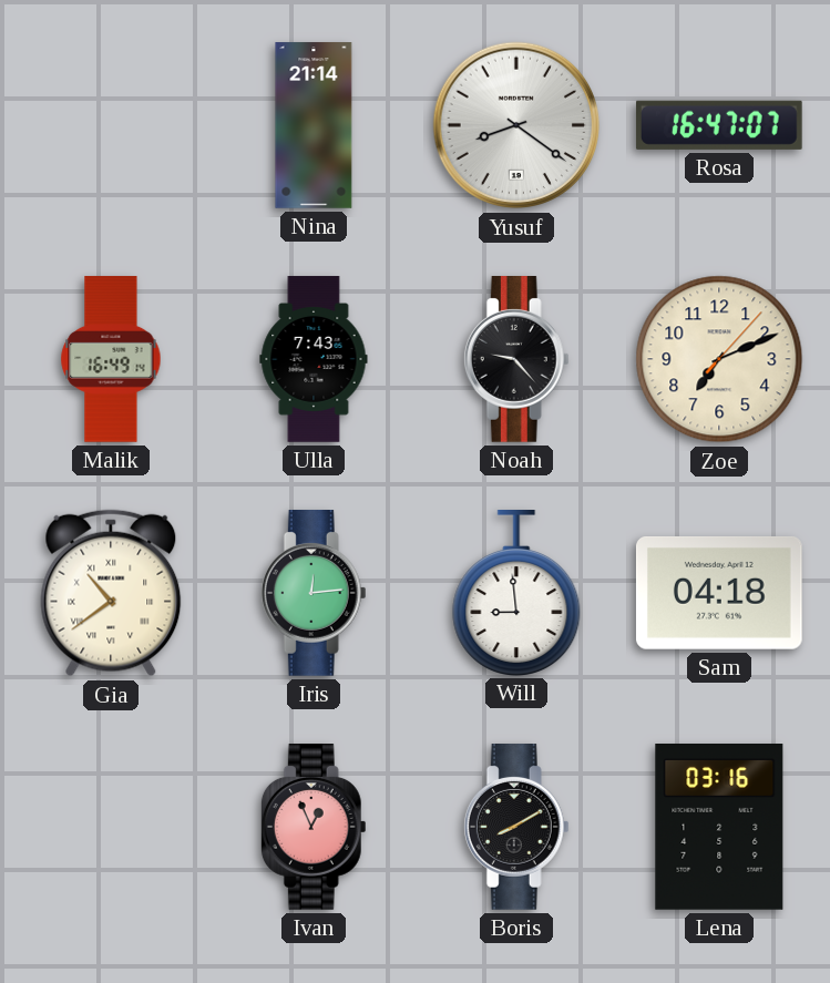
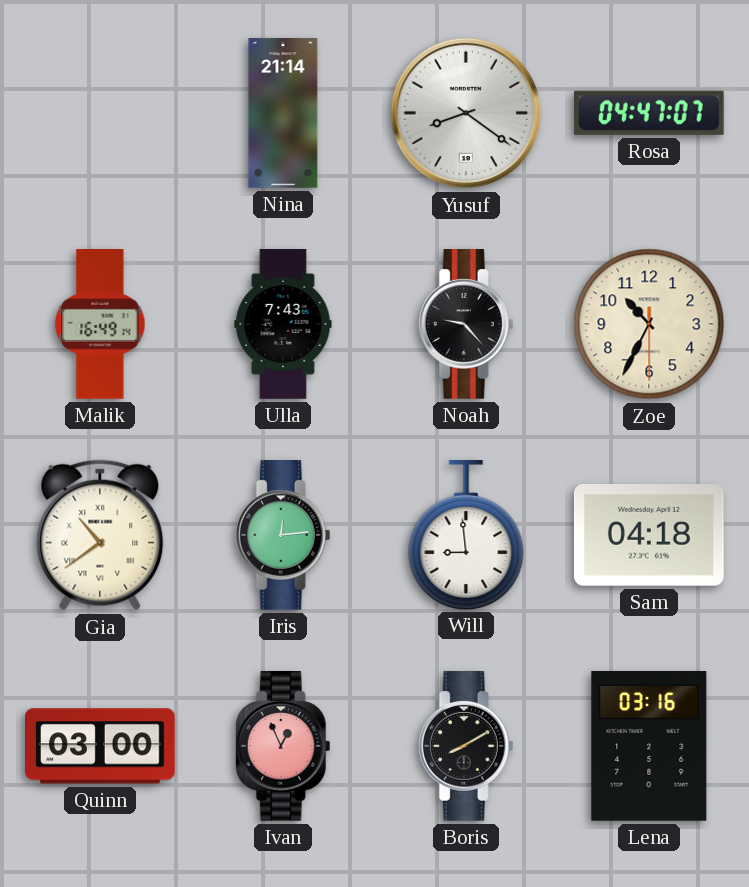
Rosa: 16:47 -> 04:47 (649, 113)
Zoe: 7:11 -> 10:34 (649, 324)
Quinn: none -> 03:00 (100, 746)
